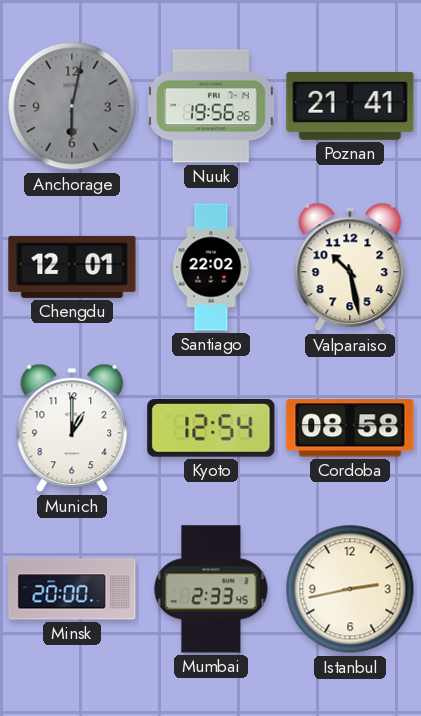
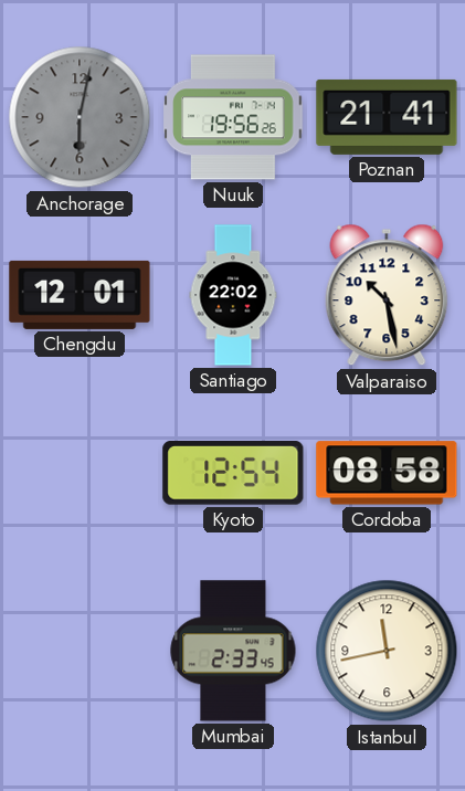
Munich: 1:00 -> none (72, 428)
Minsk: 20:00 -> none (72, 589)
Istanbul: 2:43 -> 11:43 (387, 651)
